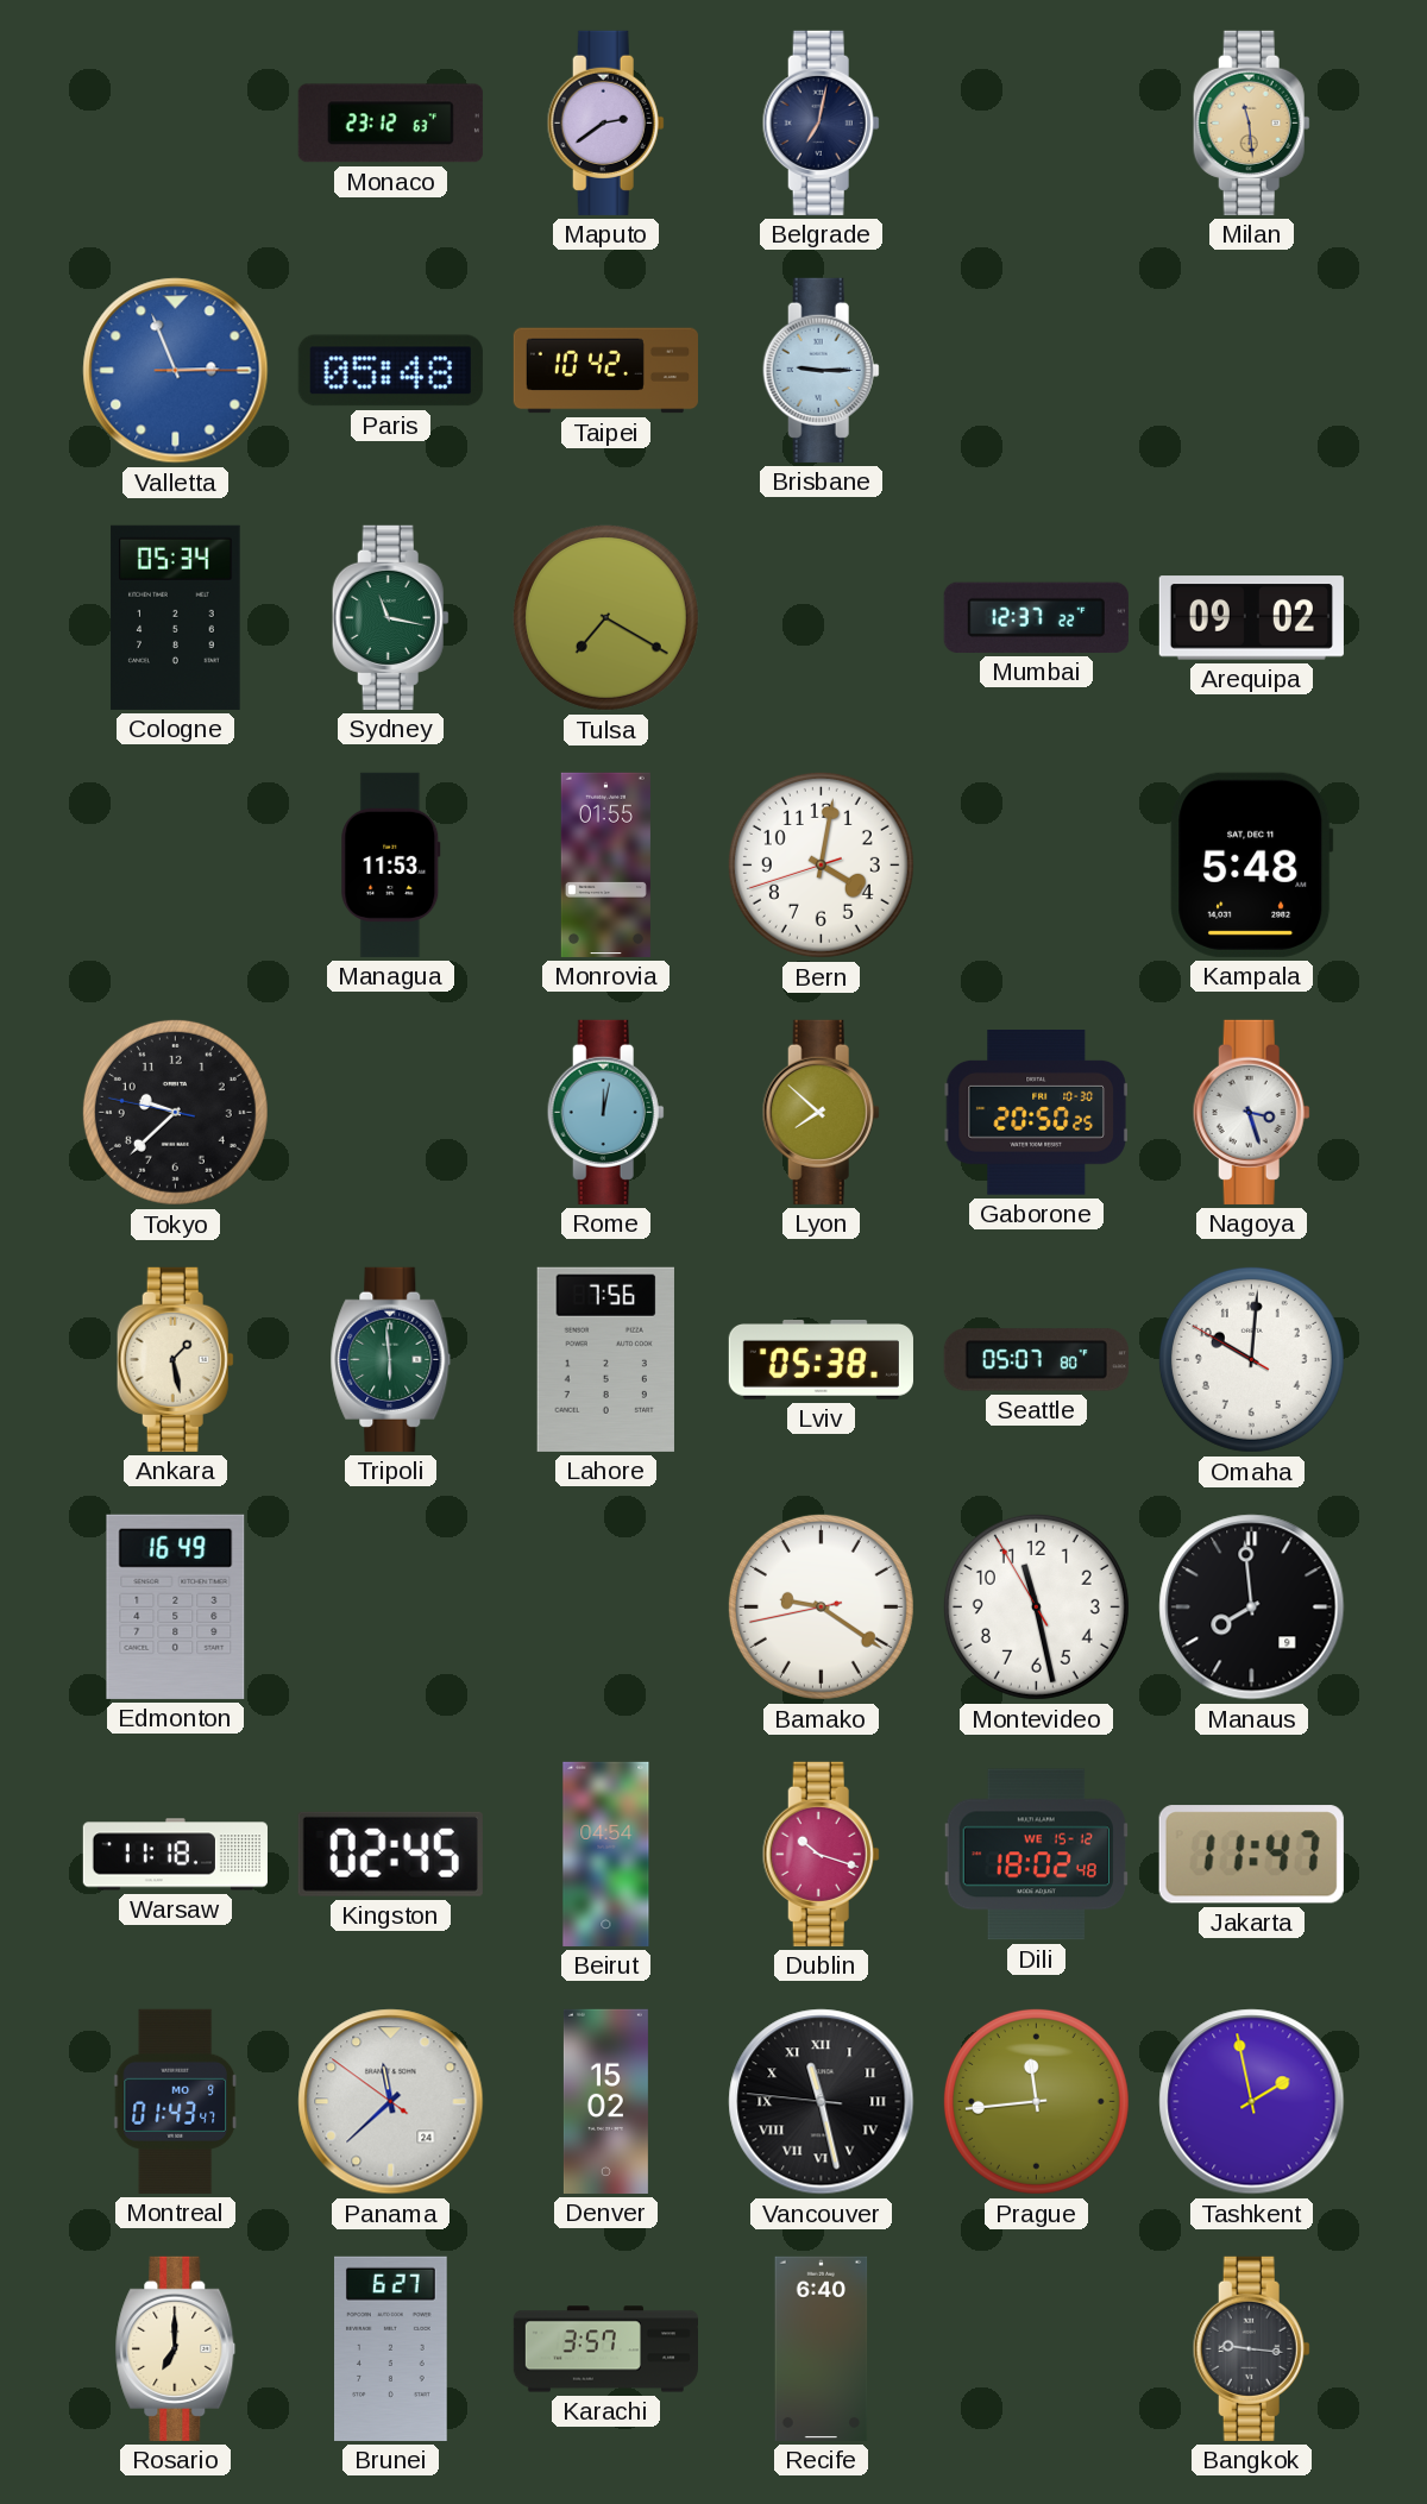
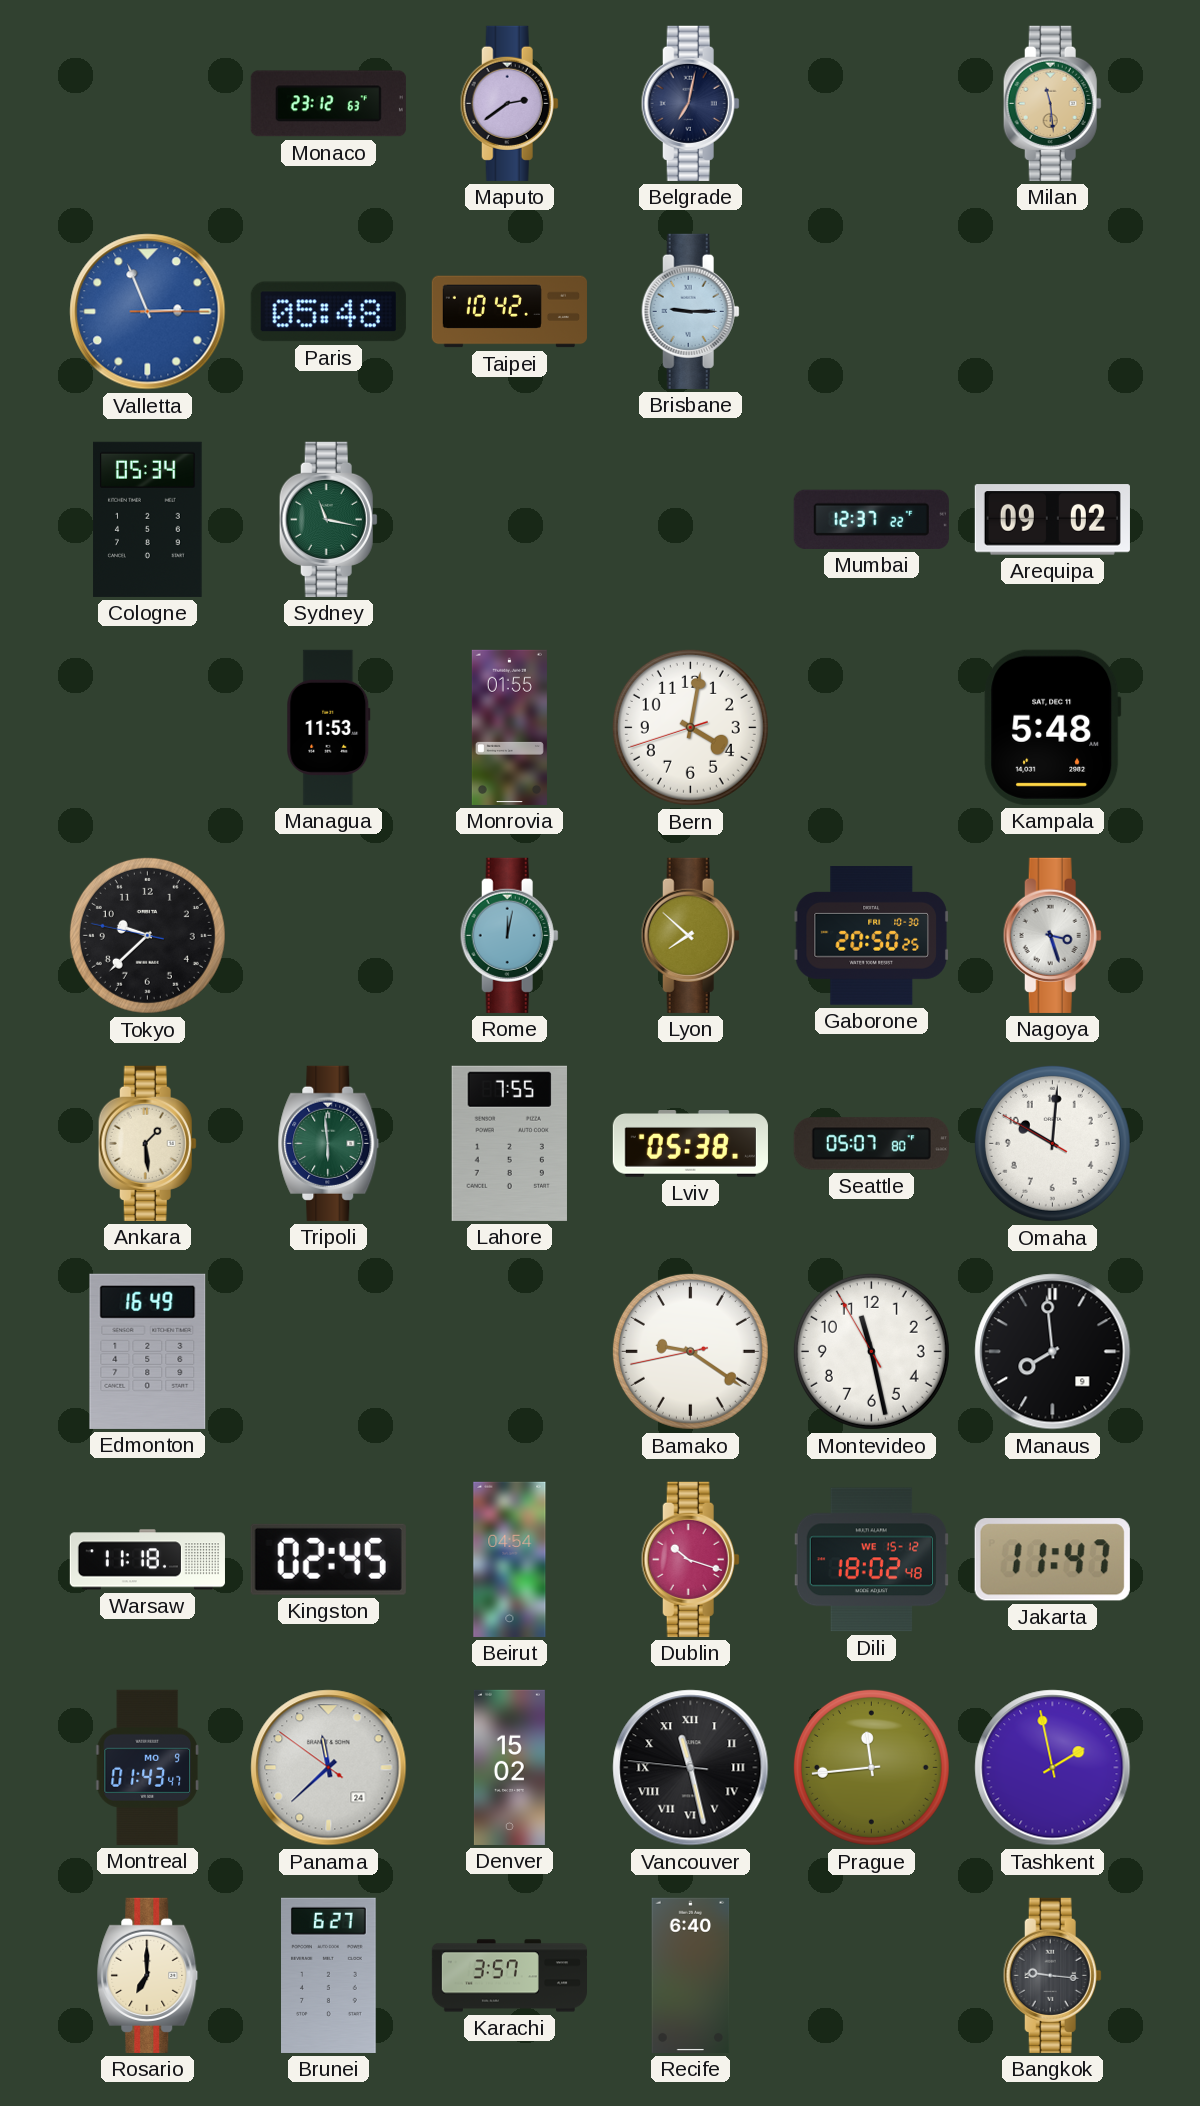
Tulsa: 7:20 -> none (605, 617)
Ankara: 1:28 -> 1:29 (147, 1143)
Lahore: 7:56 -> 7:55 (509, 1143)
